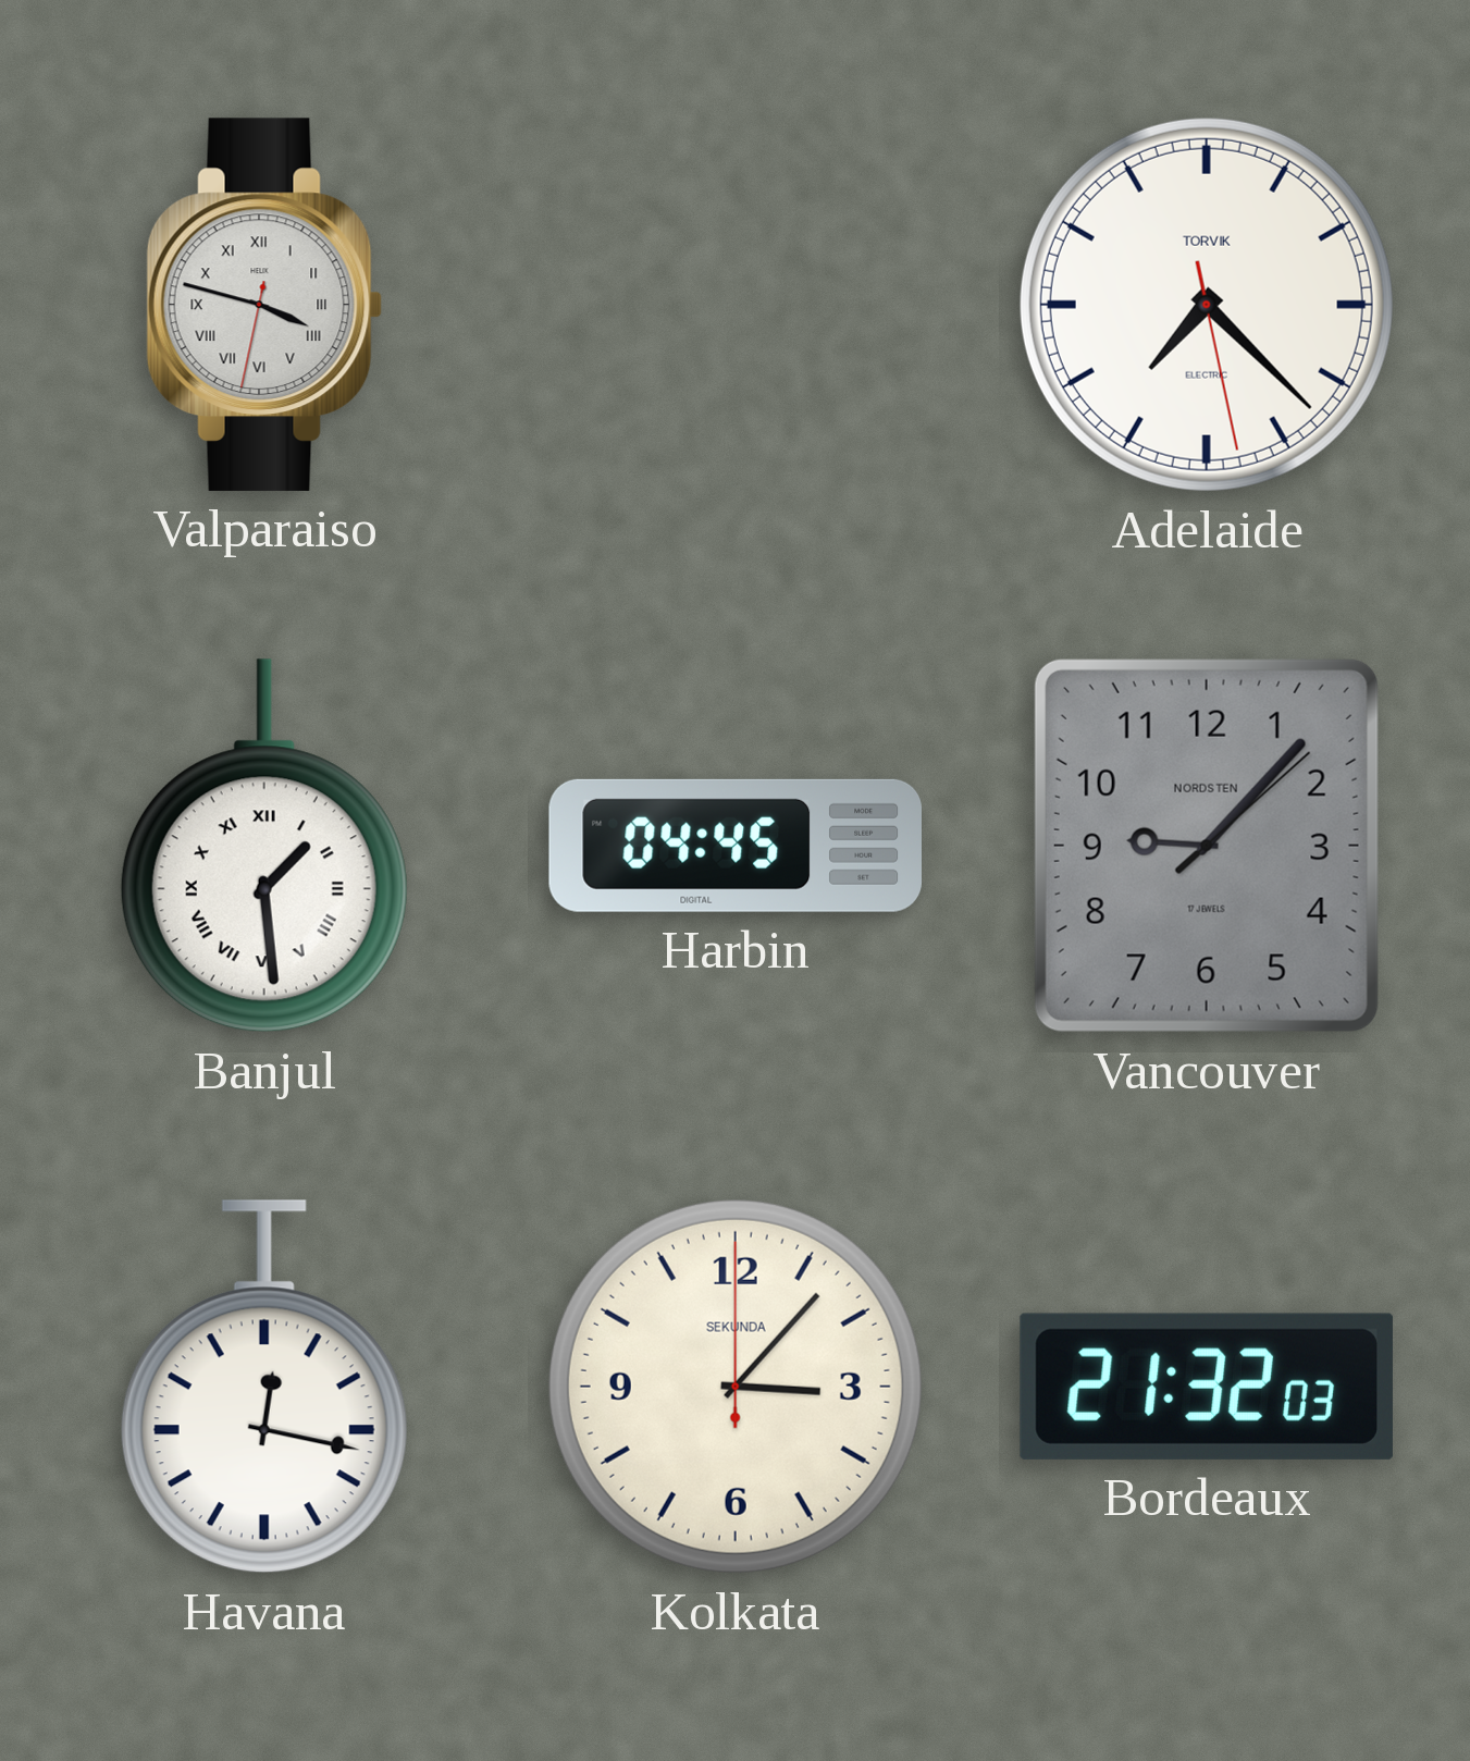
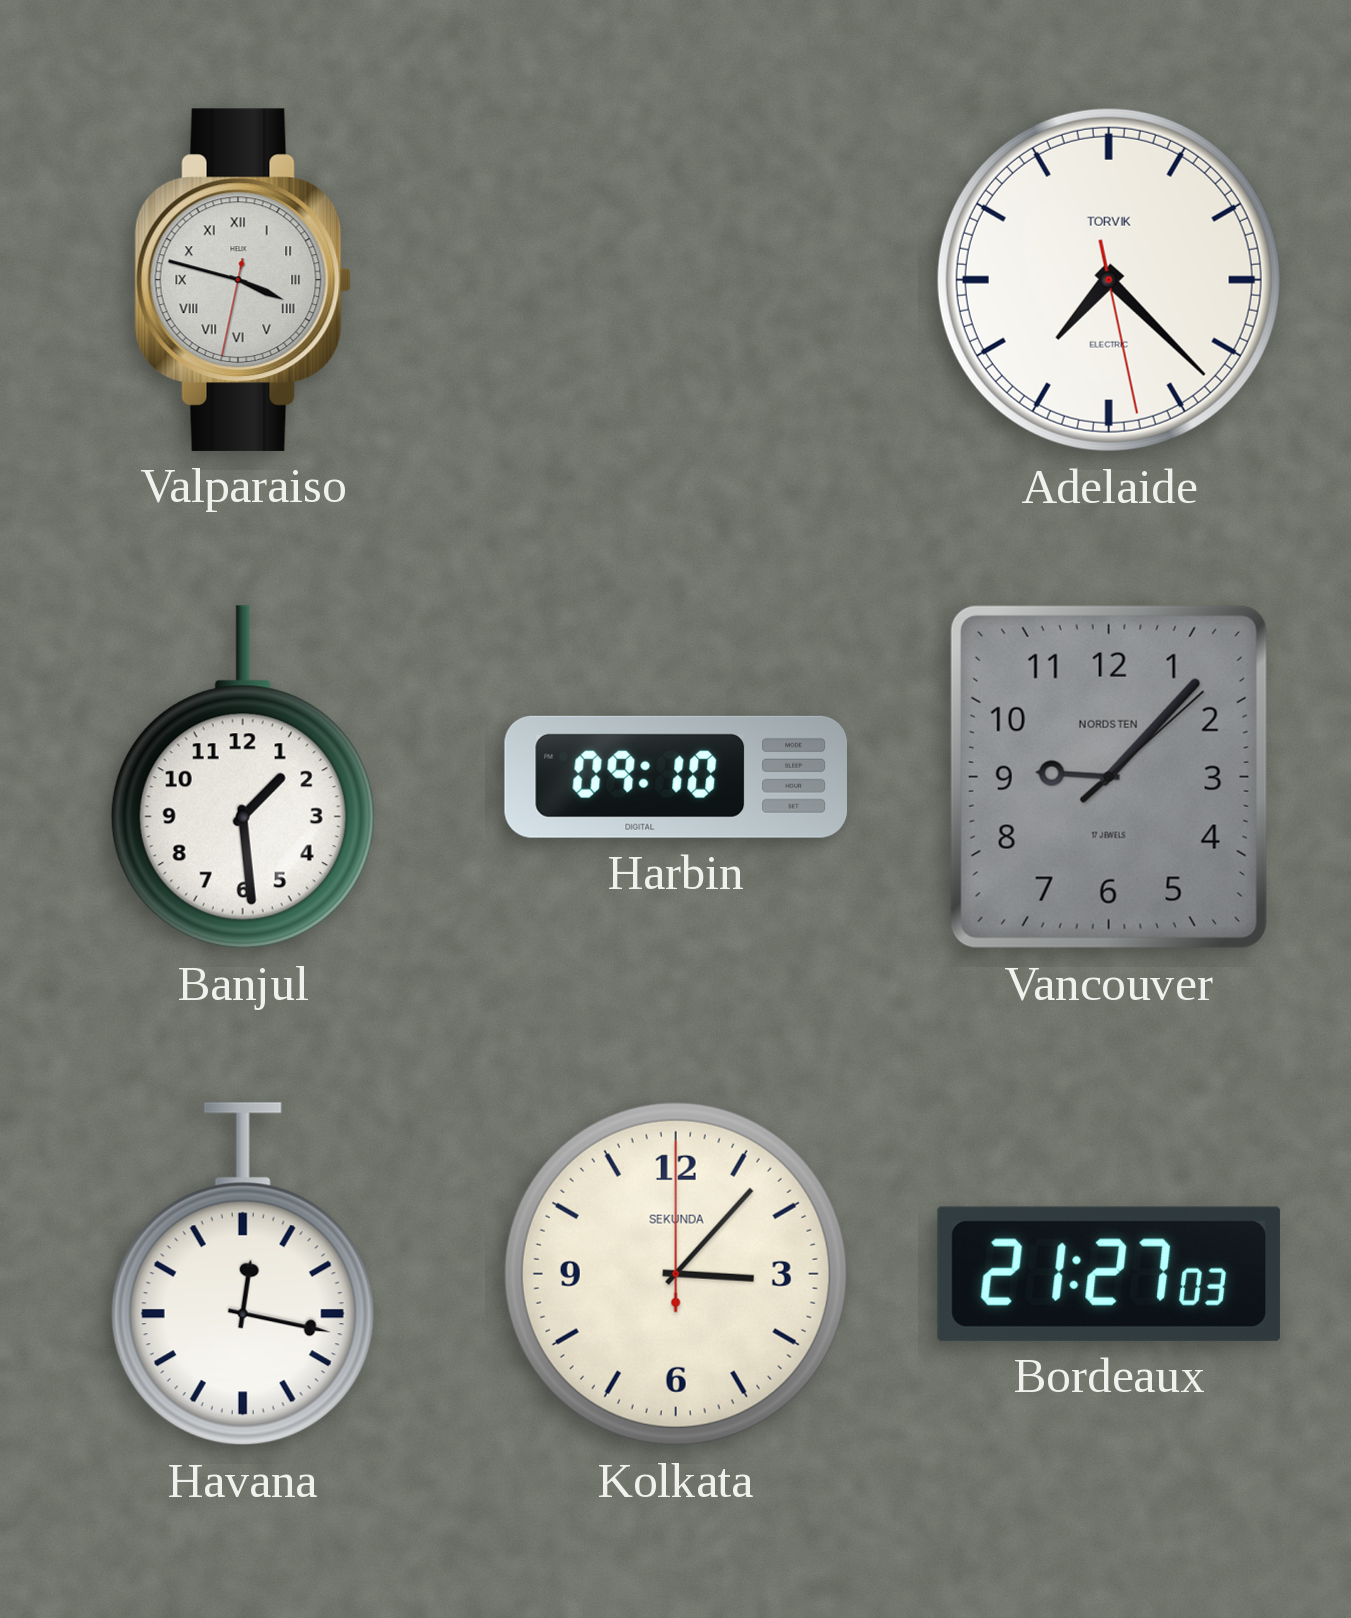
Banjul numerals: Roman -> Arabic (243, 777)
Harbin: 04:45 -> 09:10 (675, 777)
Bordeaux: 21:32 -> 21:27 (1109, 1274)
